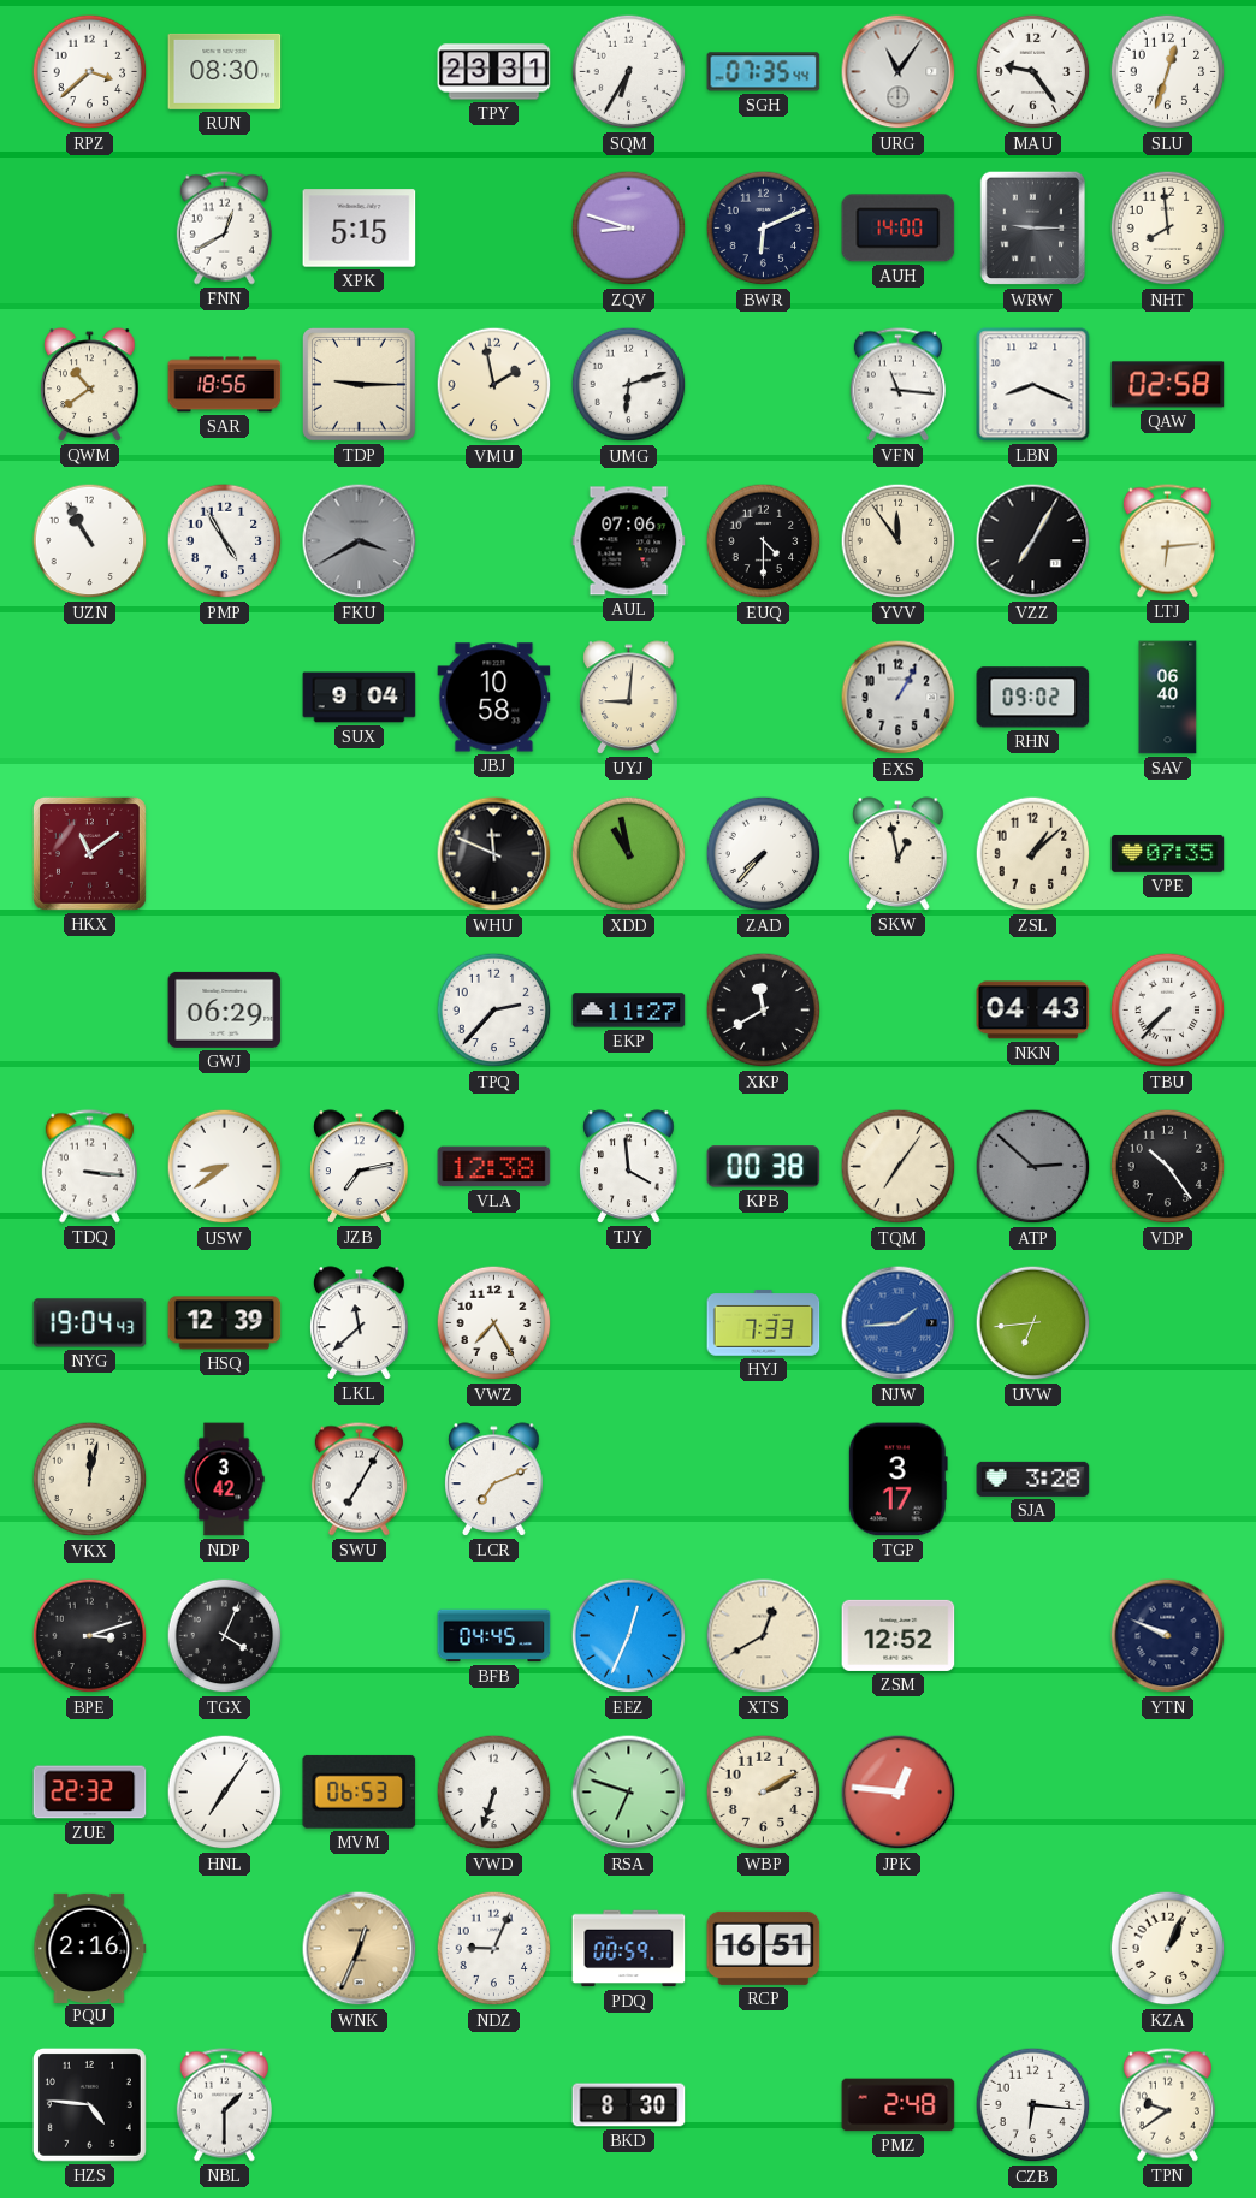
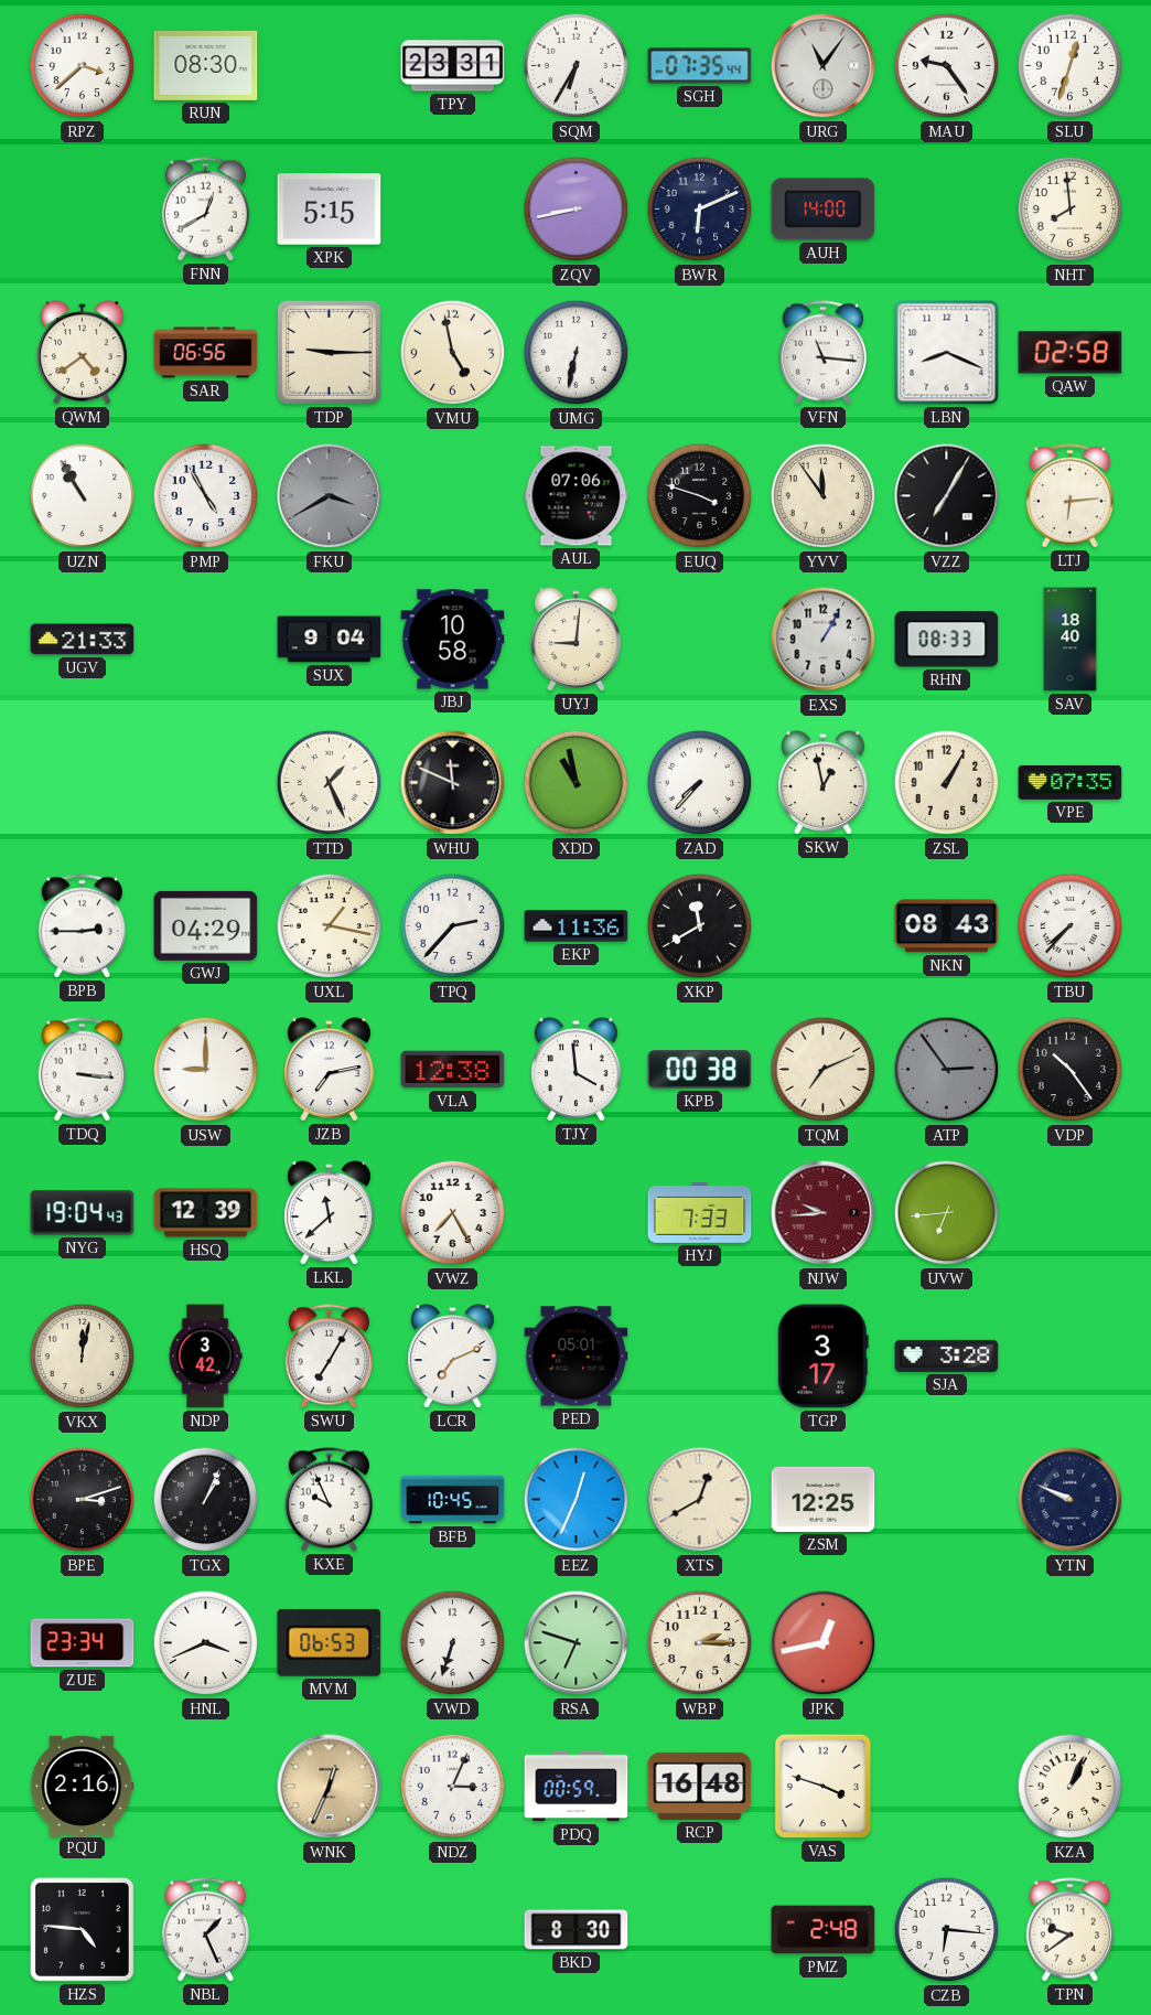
ZQV: 8:48 -> 8:43 (577, 210)
WRW: 9:15 -> none (1033, 229)
QWM: 10:39 -> 4:39 (83, 353)
SAR: 18:56 -> 06:56 (206, 353)
VMU: 1:58 -> 4:58 (453, 353)
UMG: 6:12 -> 6:32 (577, 353)
EUQ: 4:30 -> 3:48 (700, 496)
UGV: none -> 21:33 (83, 640)
RHN: 09:02 -> 08:33 (947, 640)
SAV: 06:40 -> 18:40 (1071, 640)
HKX: 11:09 -> none (89, 853)
TTD: none -> 1:26 (330, 783)
ZSL: 1:08 -> 1:05 (947, 783)
BPB: none -> 2:45 (82, 926)
GWJ: 06:29 -> 04:29 (206, 925)
UXL: none -> 1:17 (330, 926)
EKP: 11:27 -> 11:36 (577, 926)
NKN: 04:43 -> 08:43 (947, 926)
USW: 8:39 -> 9:00 (206, 1070)
TQM: 7:06 -> 7:11 (824, 1070)
ATP: 2:52 -> 2:54 (947, 1070)
NJW: 1:44 -> 9:44 (824, 1213)
NJW dial: blue -> burgundy (824, 1213)
PED: none -> 05:01 (577, 1357)
TGX: 4:04 -> 1:04 (206, 1500)
KXE: none -> 9:56 (329, 1500)
BFB: 04:45 -> 10:45 (453, 1500)
ZSM: 12:52 -> 12:25 (824, 1499)
ZUE: 22:32 -> 23:34 (83, 1643)
HNL: 7:06 -> 3:41 (206, 1643)
WBP: 2:10 -> 2:15 (700, 1643)
JPK: 12:46 -> 12:43 (824, 1643)
NDZ: 9:04 -> 3:04 (453, 1787)
RCP: 16:51 -> 16:48 (700, 1786)
VAS: none -> 3:48 (822, 1786)
NBL: 1:30 -> 1:26 (205, 1930)
